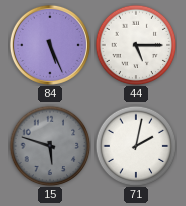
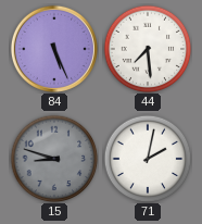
44: 5:15 -> 7:29 (148, 49)
15: 5:48 -> 8:48 (54, 159)
